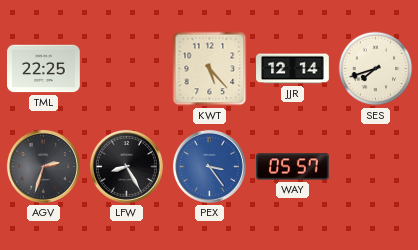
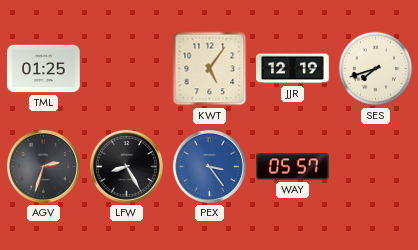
TML: 22:25 -> 01:25 (44, 69)
KWT: 5:23 -> 5:06 (210, 69)
JJR: 12:14 -> 12:19 (293, 69)
